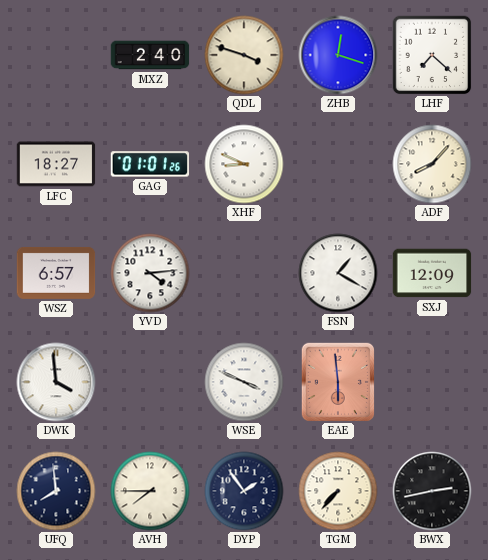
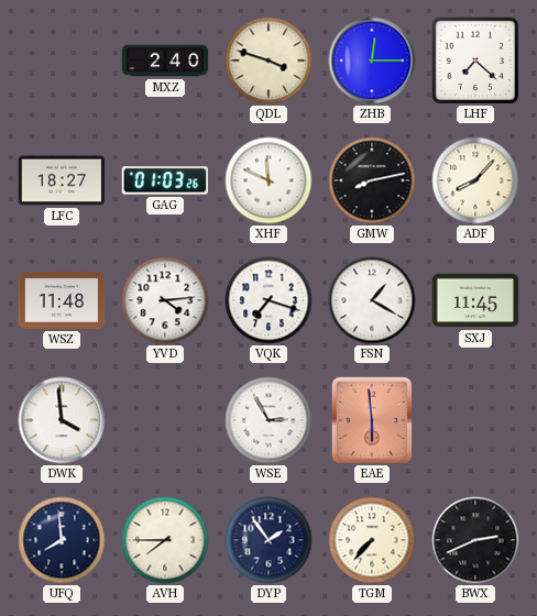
ZHB: 12:18 -> 12:15 (372, 61)
GAG: 01:01 -> 01:03 (165, 180)
XHF: 8:49 -> 11:49 (268, 180)
GMW: none -> 8:13 (372, 180)
WSZ: 6:57 -> 11:48 (62, 300)
VQK: none -> 7:18 (268, 300)
SXJ: 12:09 -> 11:45 (475, 300)
WSE: 3:49 -> 2:55 (268, 420)
BWX: 2:43 -> 2:41 (475, 540)
